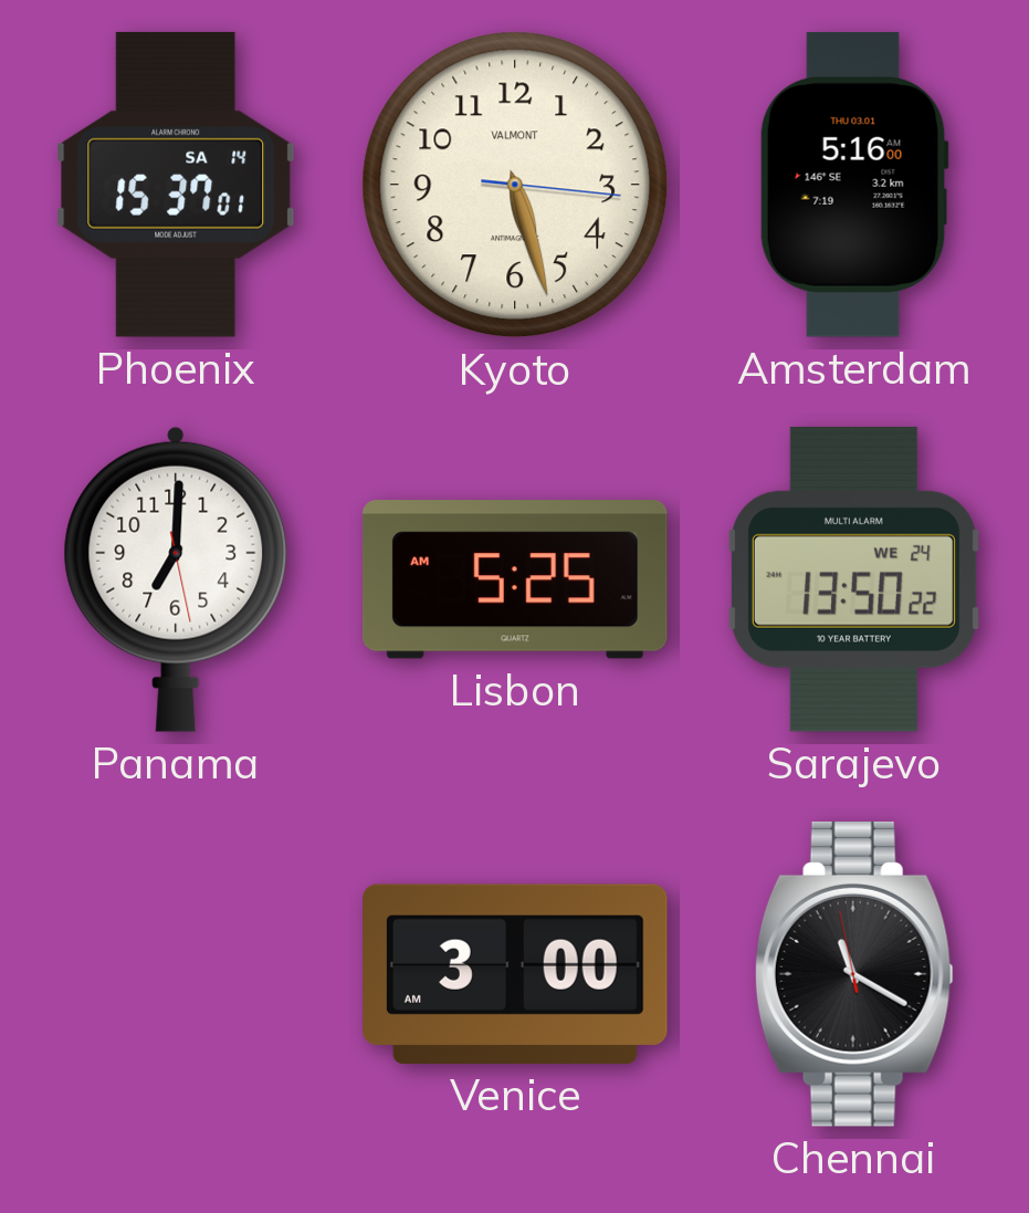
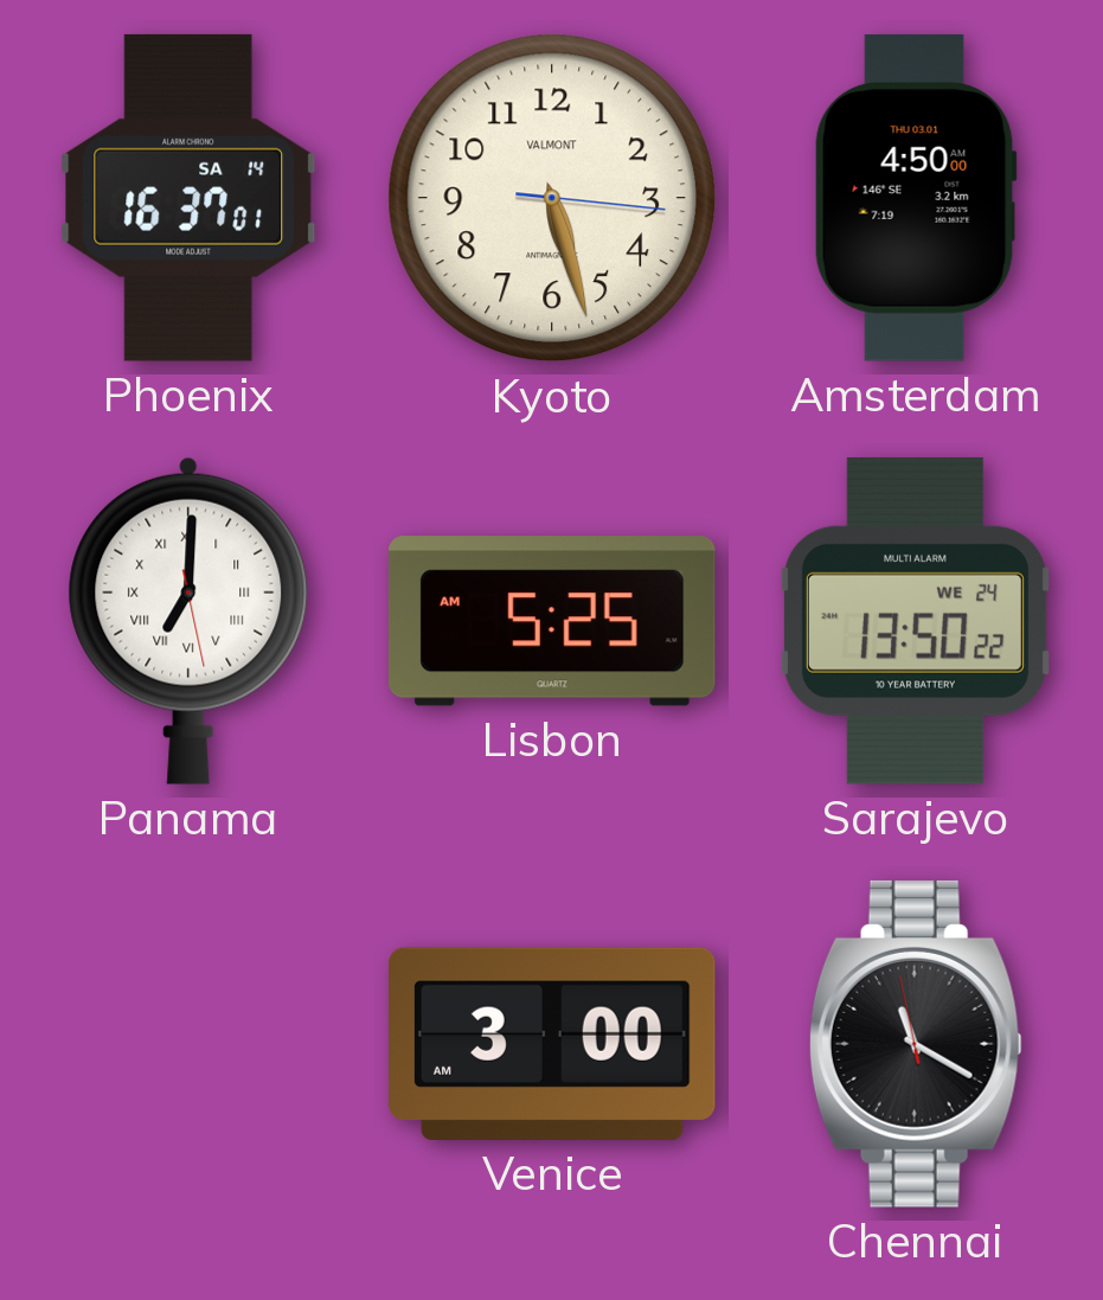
Phoenix: 15:37 -> 16:37 (188, 198)
Amsterdam: 5:16 -> 4:50 (916, 198)
Panama numerals: Arabic -> Roman (188, 621)
